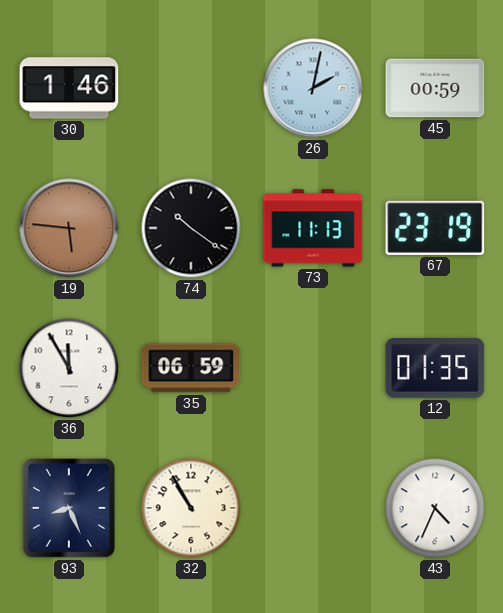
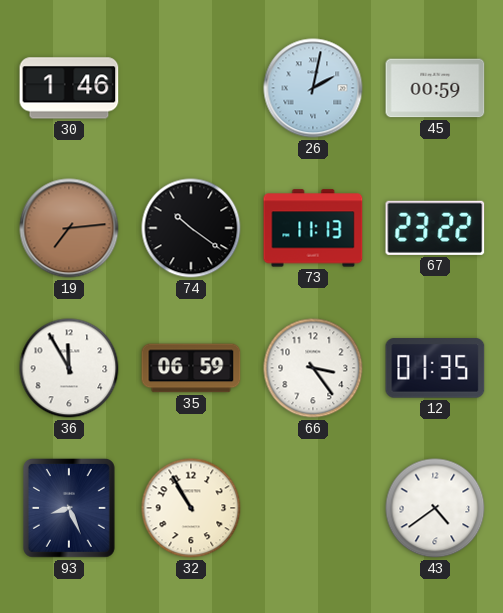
19: 5:46 -> 7:14 (69, 228)
67: 23:19 -> 23:22 (435, 228)
66: none -> 3:24 (313, 368)
43: 4:34 -> 4:39 (435, 508)
